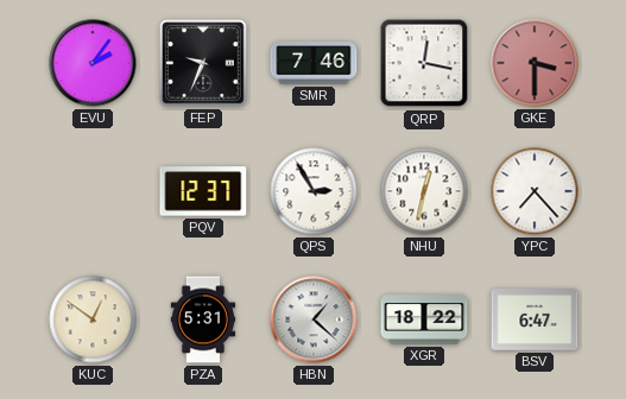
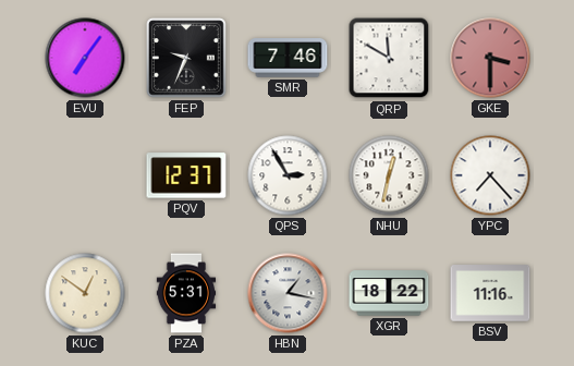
EVU: 2:06 -> 7:06 (85, 58)
QRP: 12:17 -> 11:50 (389, 58)
HBN: 1:22 -> 1:17 (288, 293)
BSV: 6:47 -> 11:16 (490, 293)
